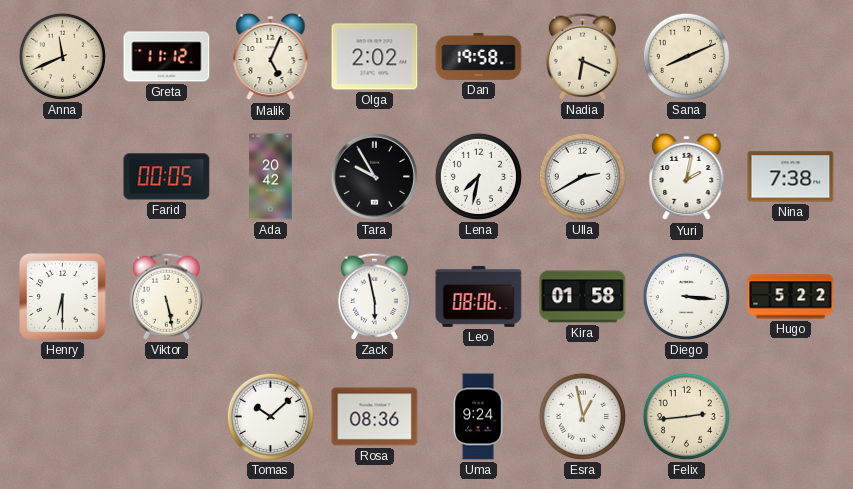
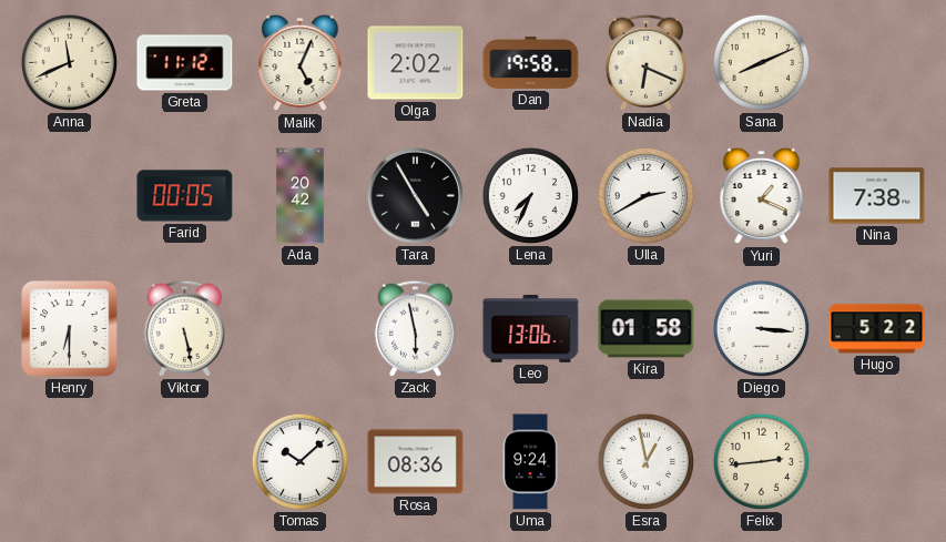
Tara: 9:55 -> 4:55 (415, 195)
Lena: 7:32 -> 7:34 (530, 195)
Yuri: 2:02 -> 1:19 (762, 196)
Leo: 08:06 -> 13:06 (531, 329)
